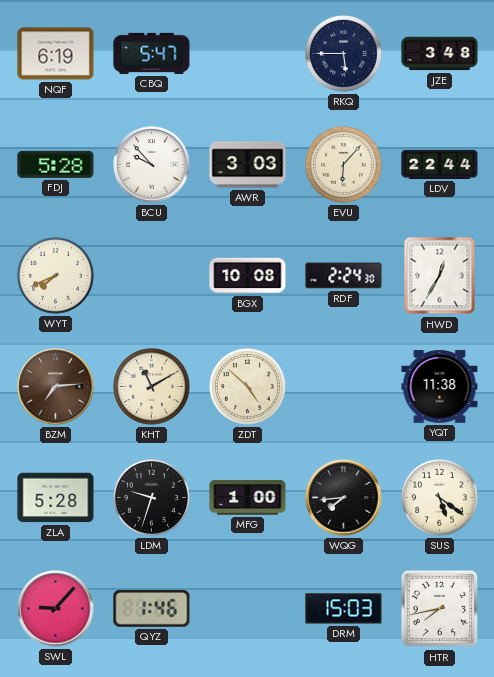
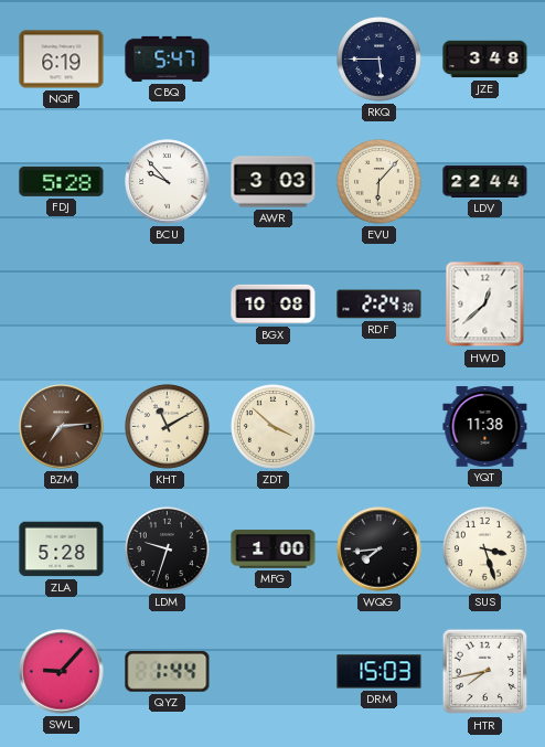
WYT: 7:41 -> none (56, 276)
HWD: 12:35 -> 12:38 (485, 305)
ZDT: 4:52 -> 3:52 (274, 427)
SUS: 5:21 -> 3:27 (485, 549)
QYZ: 1:46 -> 1:44 (168, 671)
